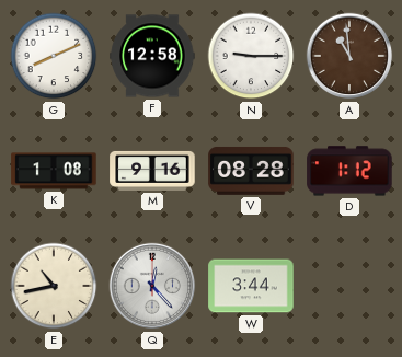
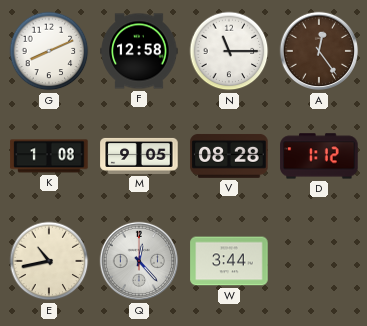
N: 9:15 -> 11:15 (229, 51)
A: 10:59 -> 12:24 (319, 51)
M: 9:16 -> 9:05 (139, 156)
